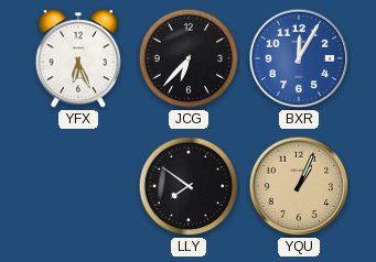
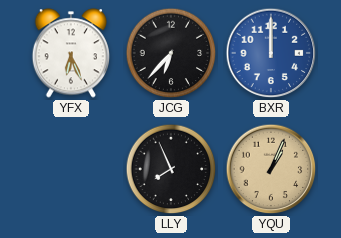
BXR: 12:05 -> 12:00 (271, 53)
LLY: 7:51 -> 7:56 (171, 169)
